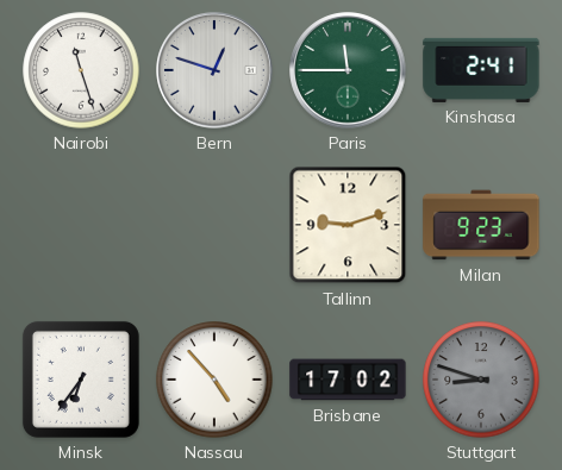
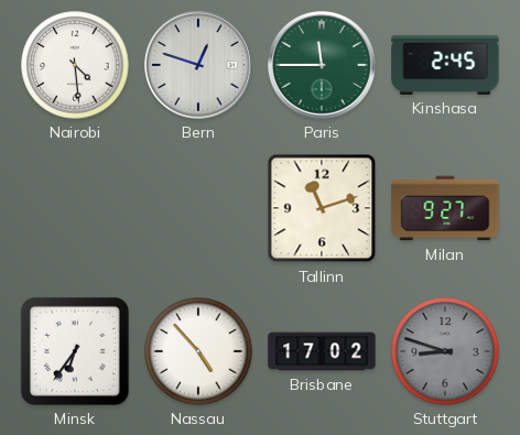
Nairobi: 11:27 -> 4:29 (75, 65)
Kinshasa: 2:41 -> 2:45 (445, 65)
Tallinn: 9:12 -> 11:12 (322, 208)
Milan: 9:23 -> 9:27 (445, 208)
